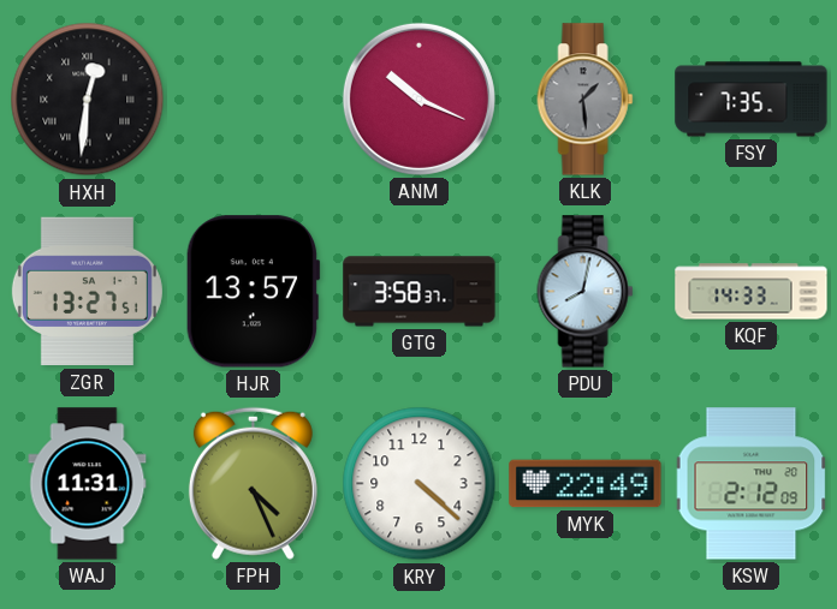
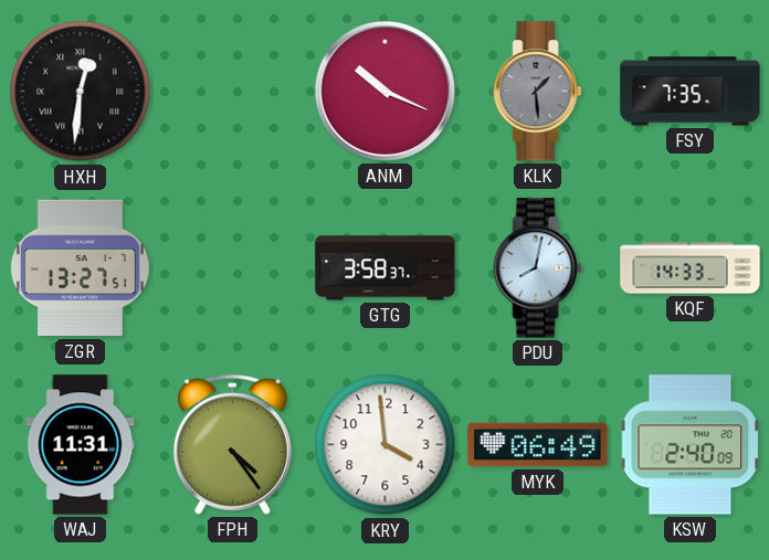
HJR: 13:57 -> none (253, 292)
FPH: 4:26 -> 4:24 (232, 444)
KRY: 4:22 -> 3:59 (386, 445)
MYK: 22:49 -> 06:49 (538, 445)
KSW: 2:12 -> 2:40 (691, 445)
